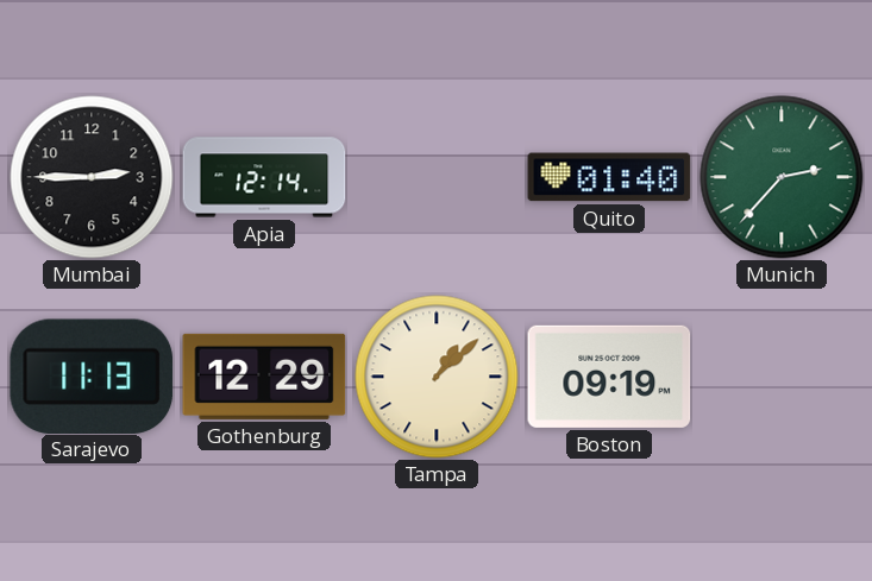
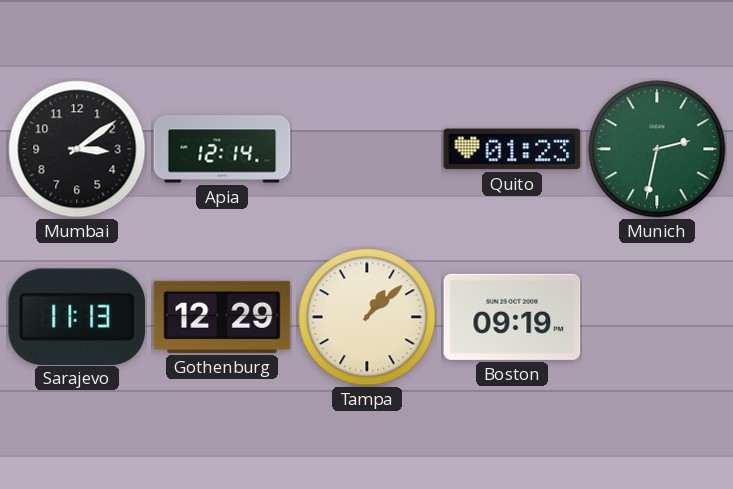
Mumbai: 2:45 -> 3:09 (77, 149)
Quito: 01:40 -> 01:23 (512, 149)
Munich: 2:37 -> 2:32 (657, 149)
